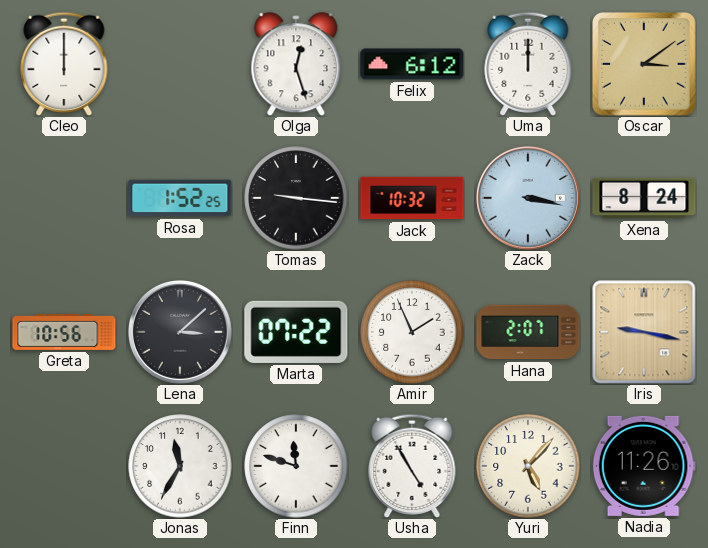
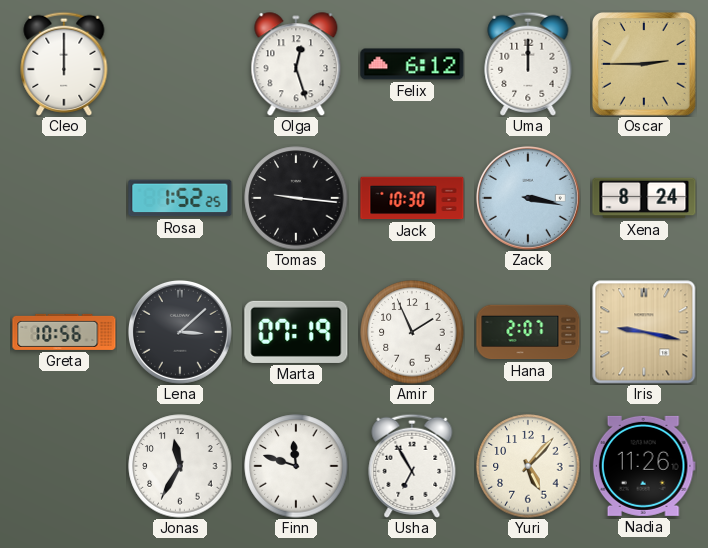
Oscar: 3:09 -> 2:45 (645, 65)
Jack: 10:32 -> 10:30 (412, 198)
Marta: 07:22 -> 07:19 (296, 332)
Usha: 4:55 -> 6:55 (412, 466)
